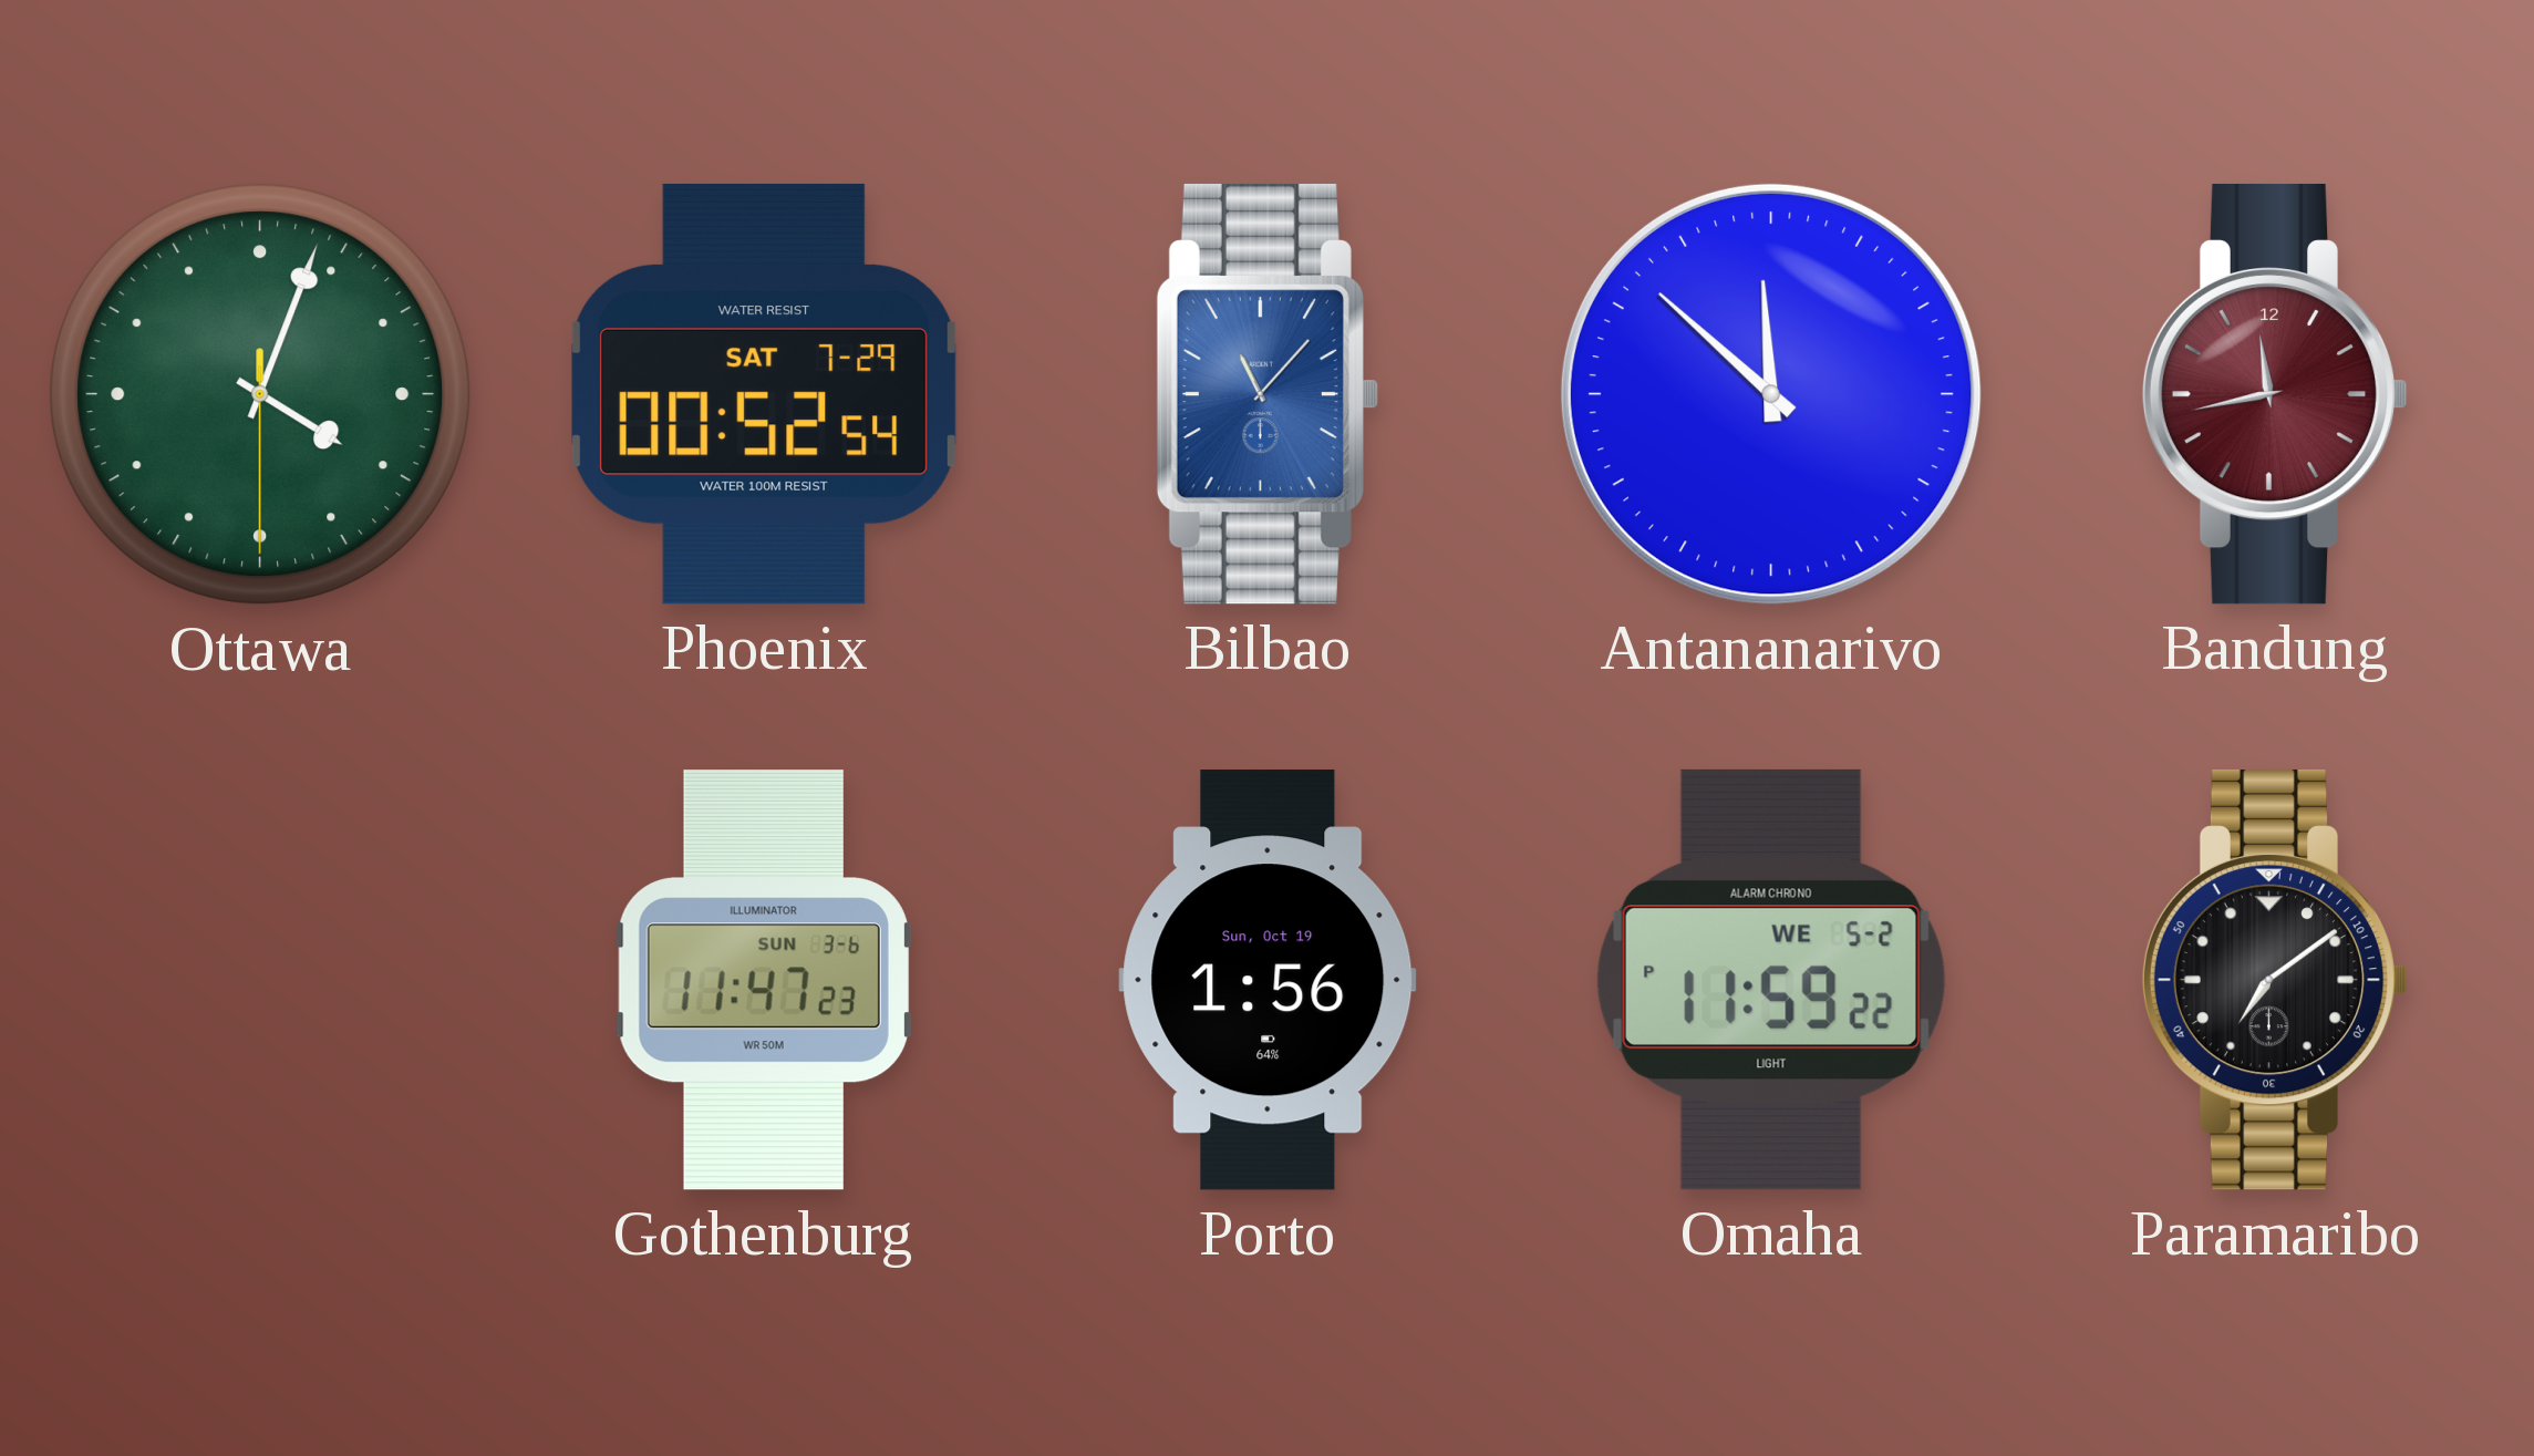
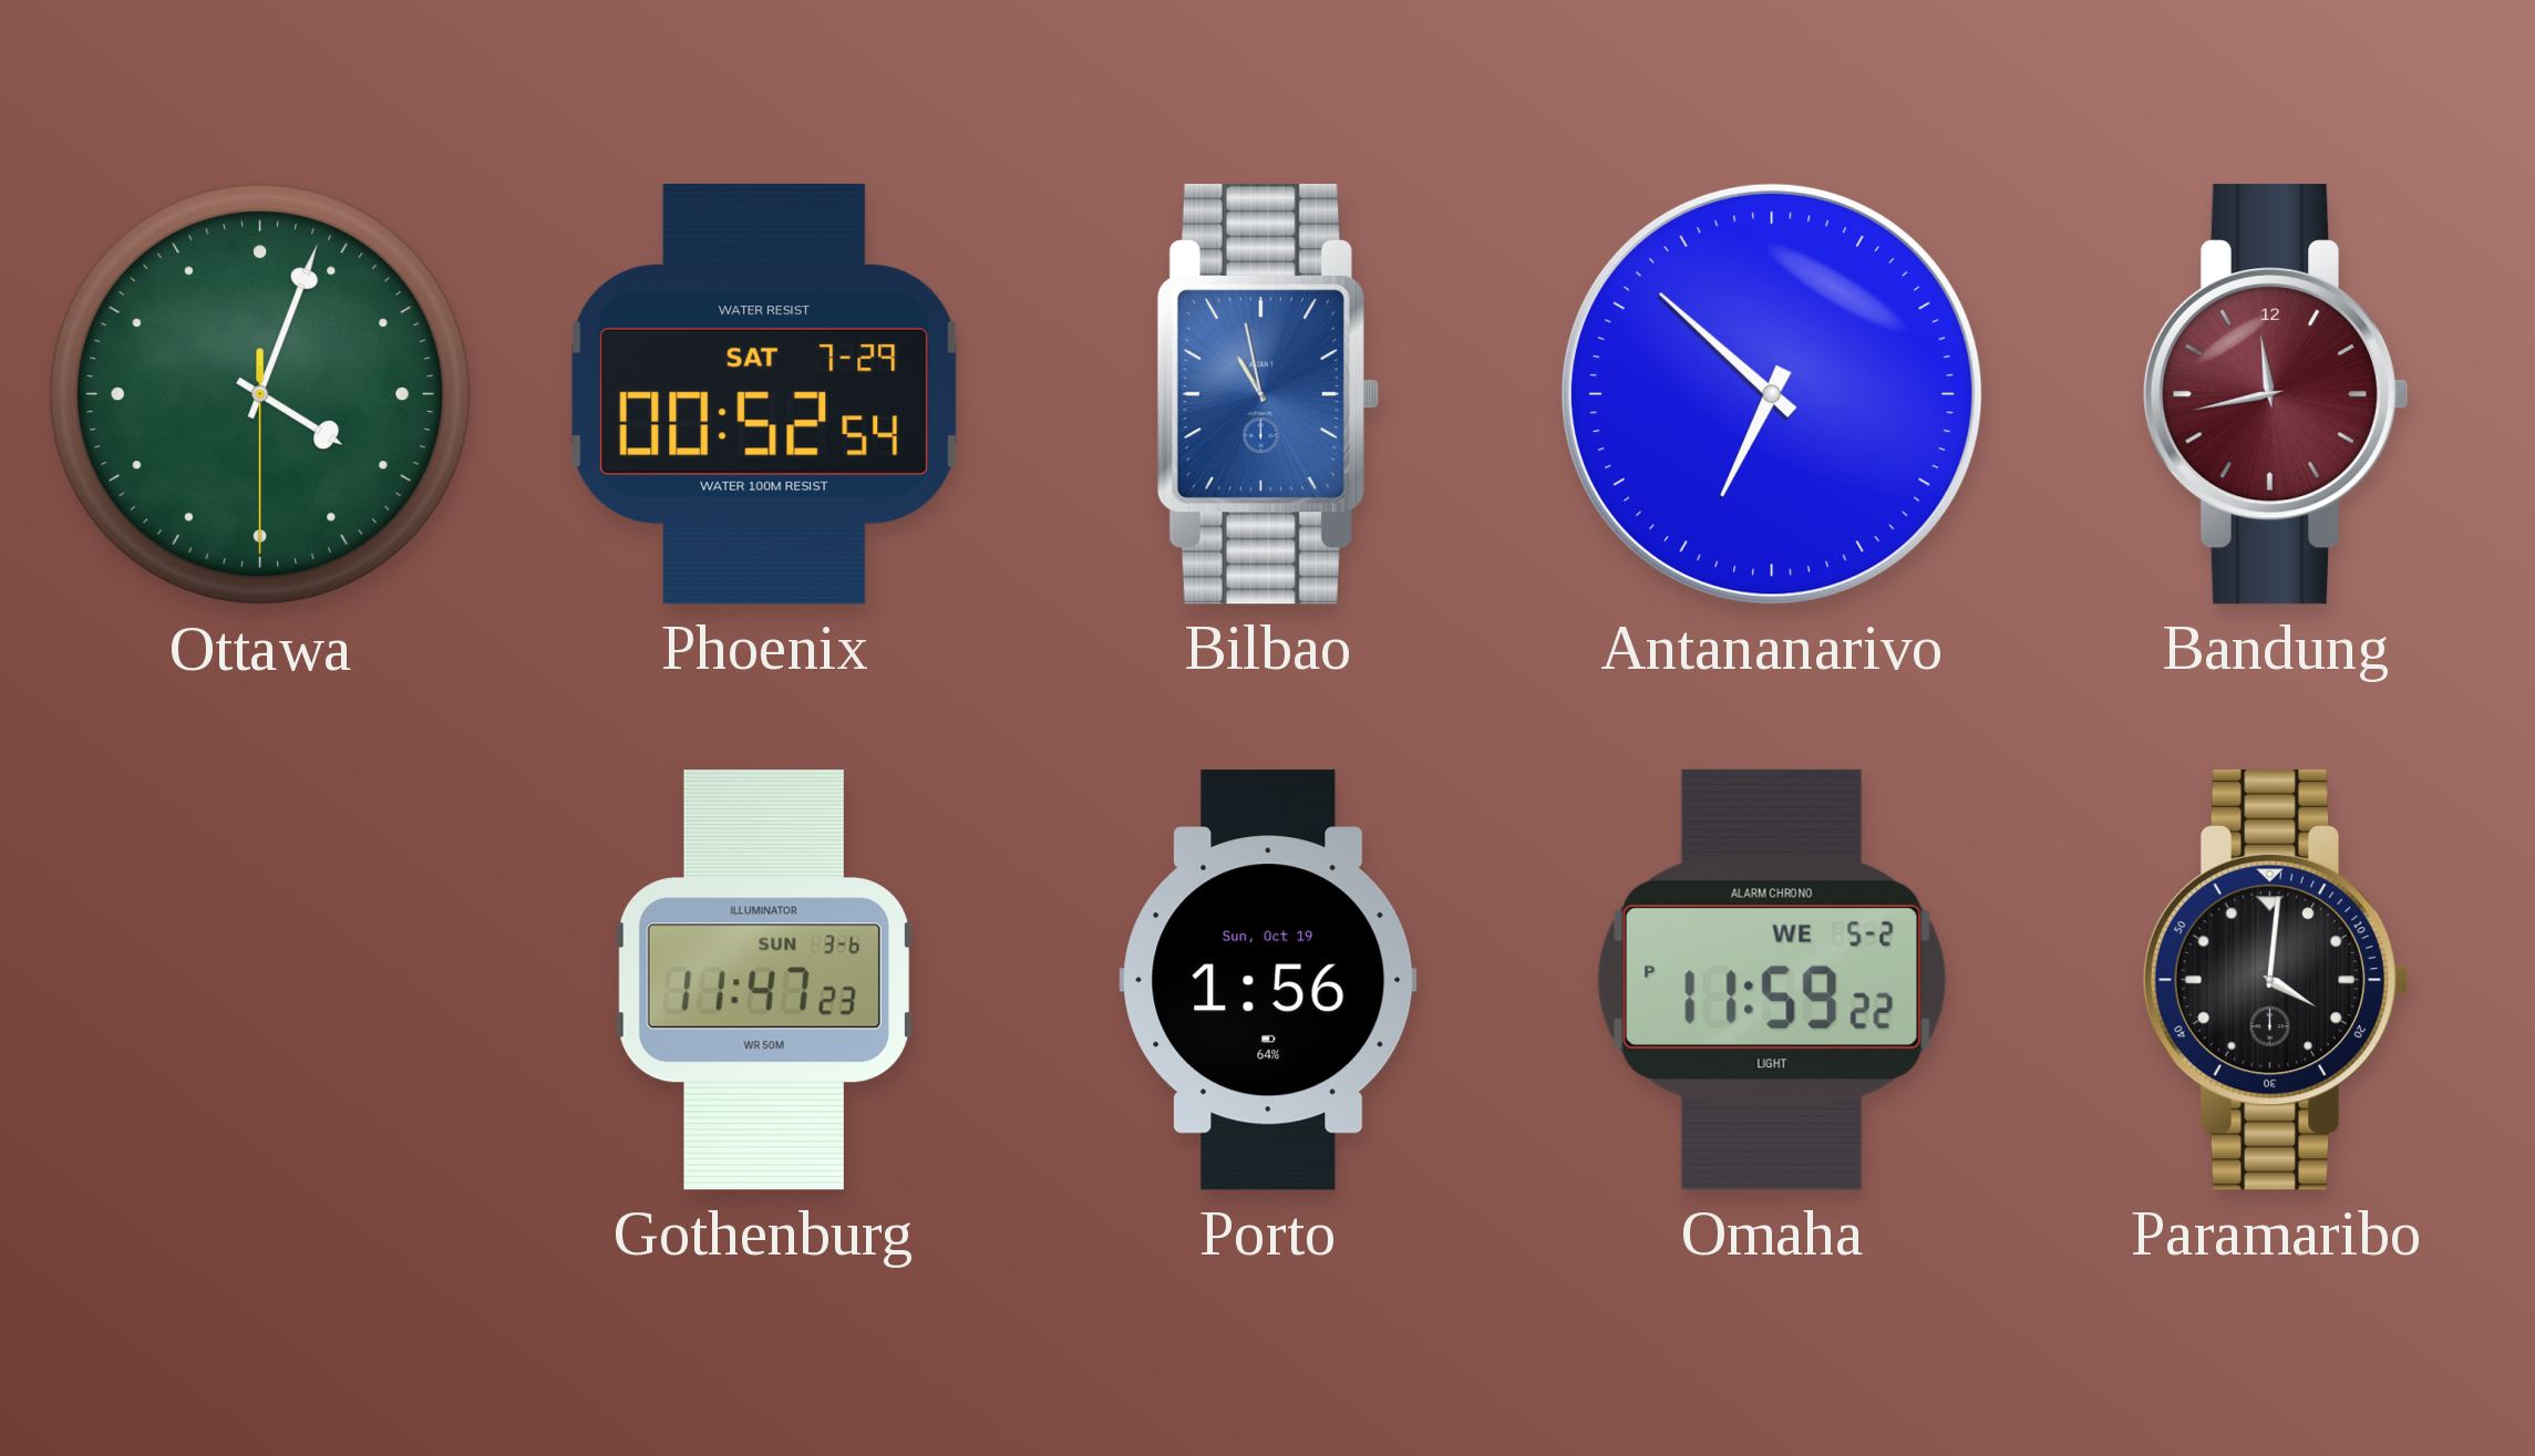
Bilbao: 11:07 -> 10:58 (1268, 394)
Antananarivo: 11:52 -> 6:52 (1772, 394)
Paramaribo: 7:09 -> 4:01 (2276, 980)
